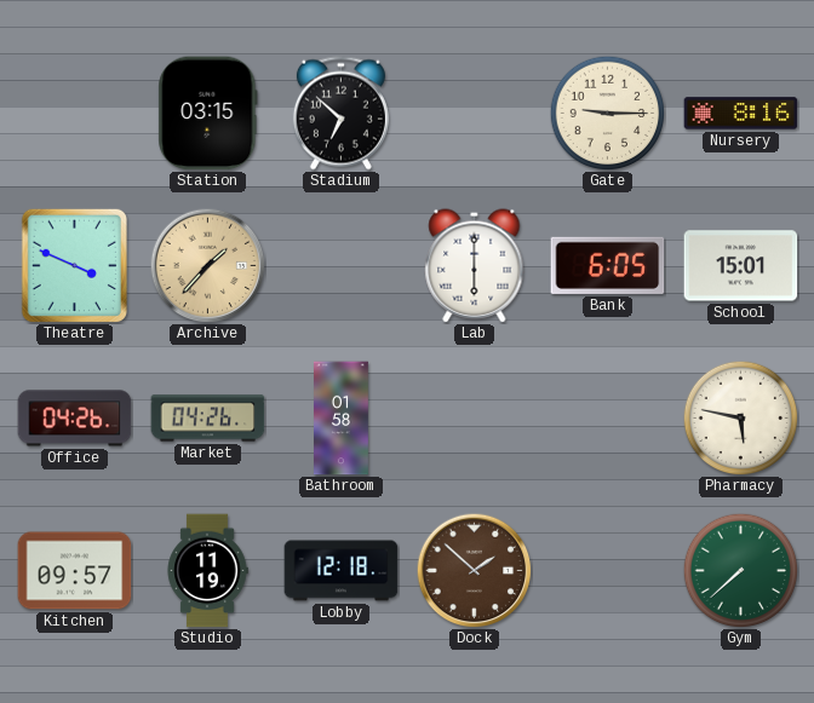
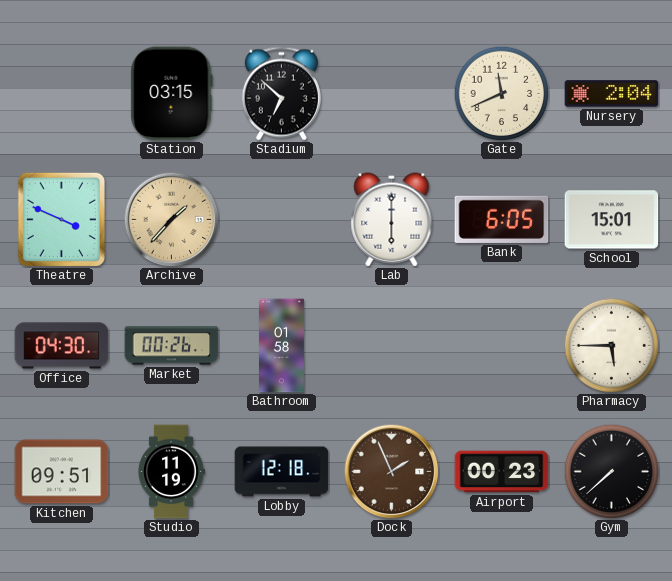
Gate: 9:15 -> 11:41 (501, 93)
Nursery: 8:16 -> 2:04 (612, 94)
Office: 04:26 -> 04:30 (62, 346)
Market: 04:26 -> 00:26 (172, 346)
Pharmacy: 5:47 -> 5:45 (611, 345)
Kitchen: 09:57 -> 09:51 (62, 472)
Dock: 1:52 -> 1:56 (391, 471)
Airport: none -> 00:23 (502, 472)
Gym dial: green -> black (611, 471)
